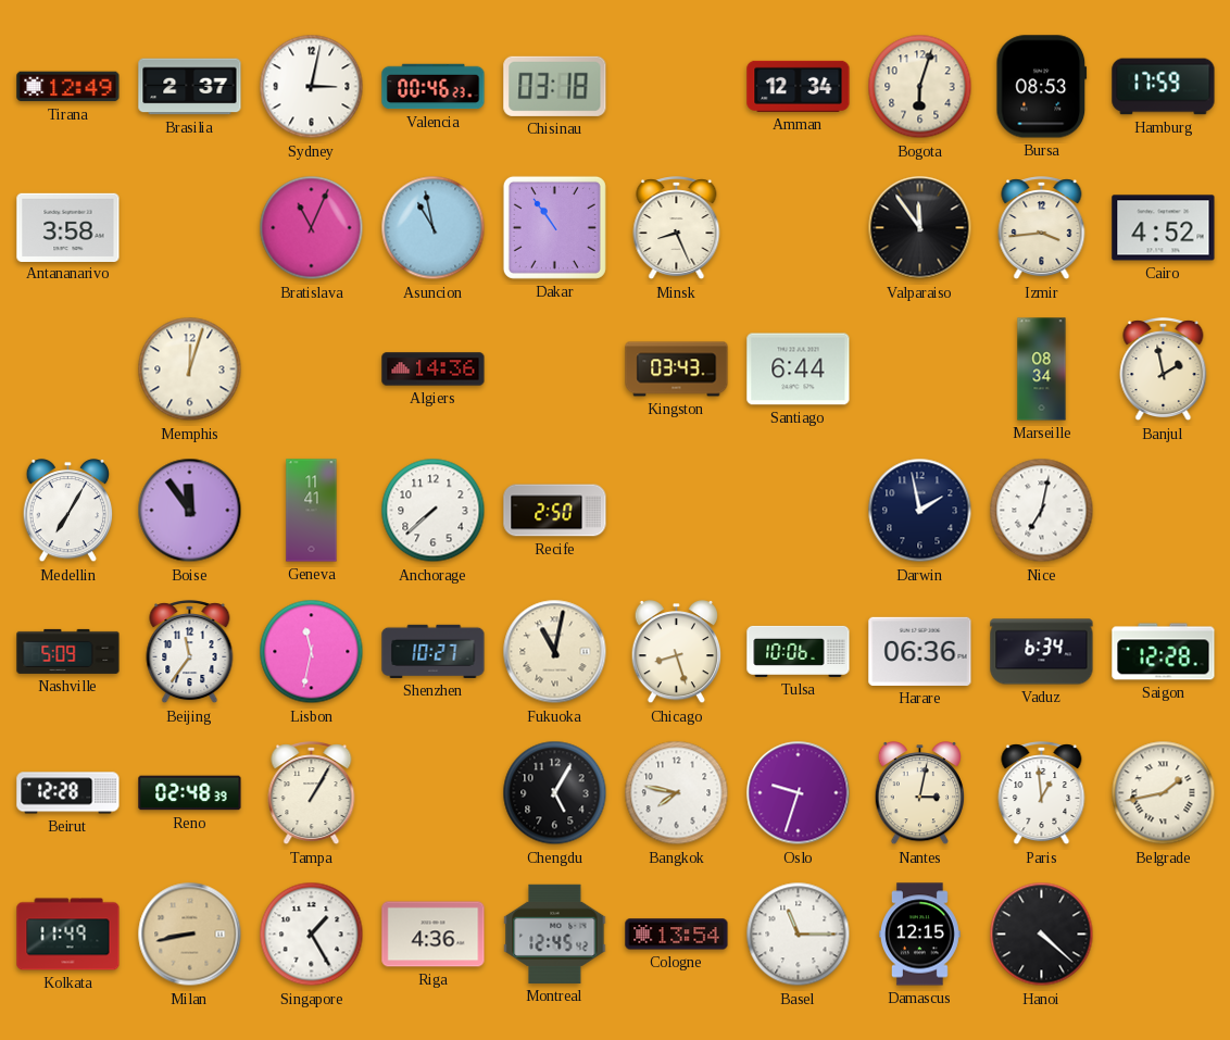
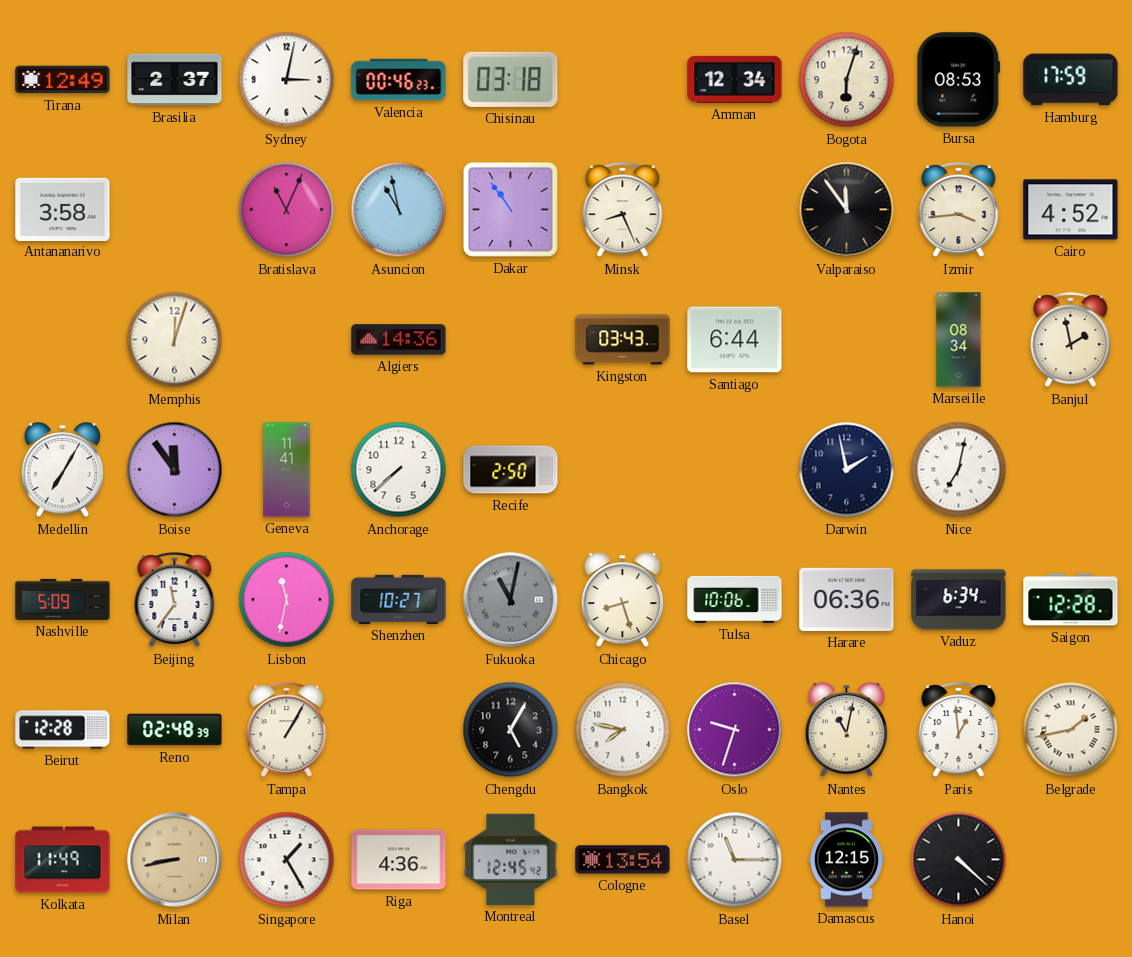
Fukuoka dial: cream -> grey (511, 600)
Nantes: 3:02 -> 11:02 (847, 731)
